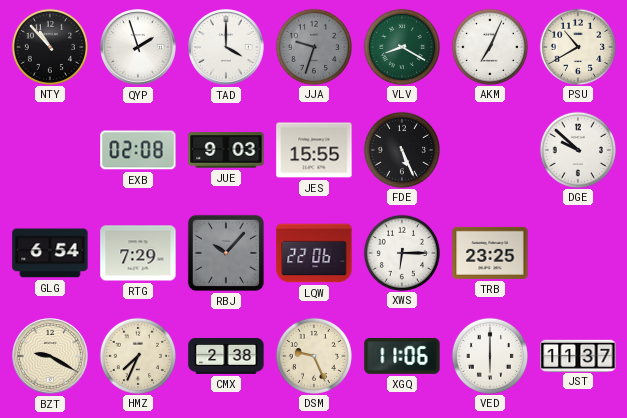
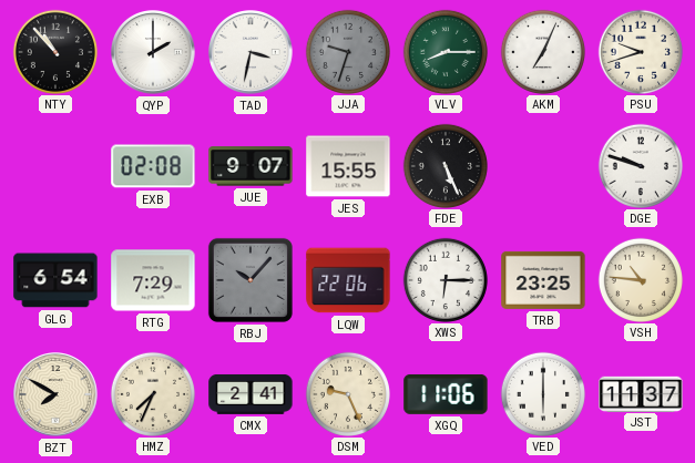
QYP: 1:57 -> 2:00 (154, 53)
TAD: 4:00 -> 3:32 (252, 53)
VLV: 8:20 -> 8:15 (444, 51)
PSU: 10:40 -> 9:42 (640, 51)
JUE: 9:03 -> 9:07 (251, 166)
DGE: 9:52 -> 9:48 (640, 165)
VSH: none -> 10:46 (640, 279)
BZT: 9:20 -> 7:50 (57, 395)
CMX: 2:38 -> 2:41 (251, 394)
